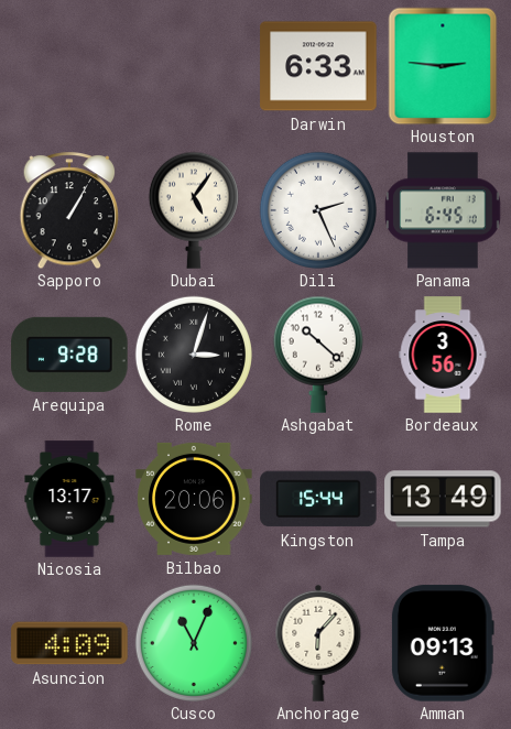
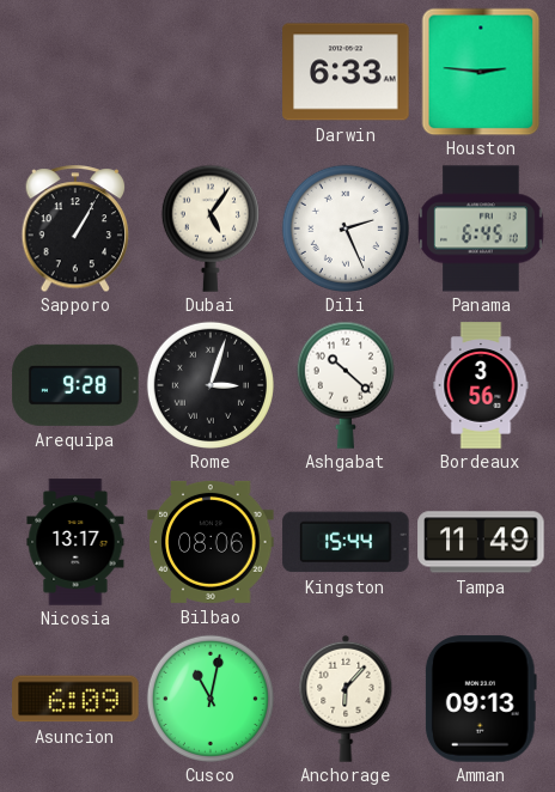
Bilbao: 20:06 -> 08:06 (211, 542)
Tampa: 13:49 -> 11:49 (481, 542)
Asuncion: 4:09 -> 6:09 (75, 699)
Cusco: 11:04 -> 11:02 (211, 699)
